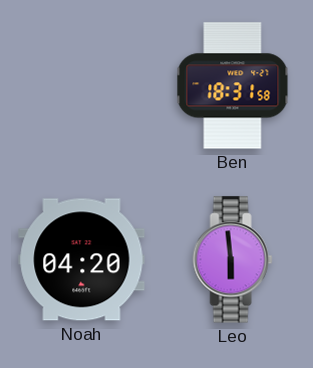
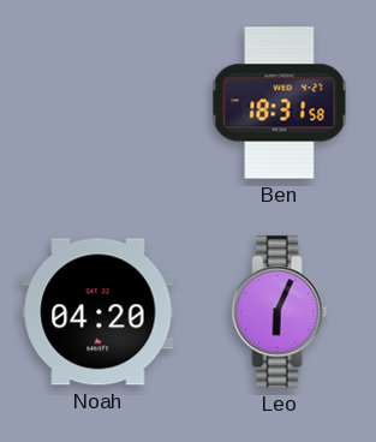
Leo: 5:59 -> 6:04 (280, 312)
